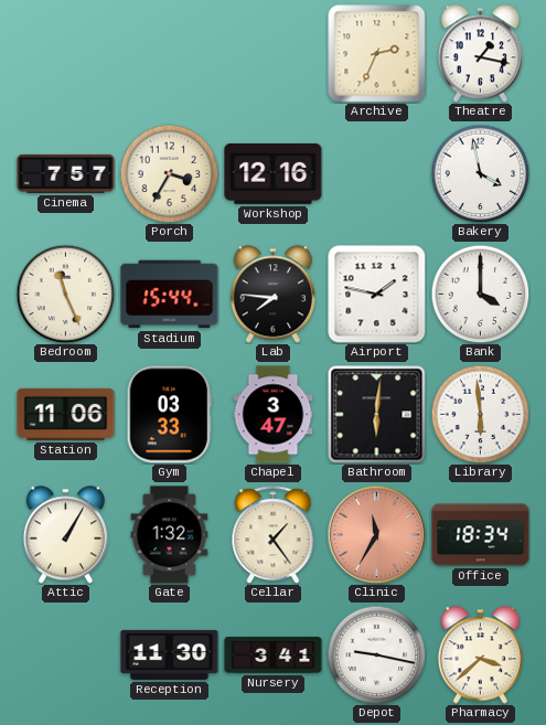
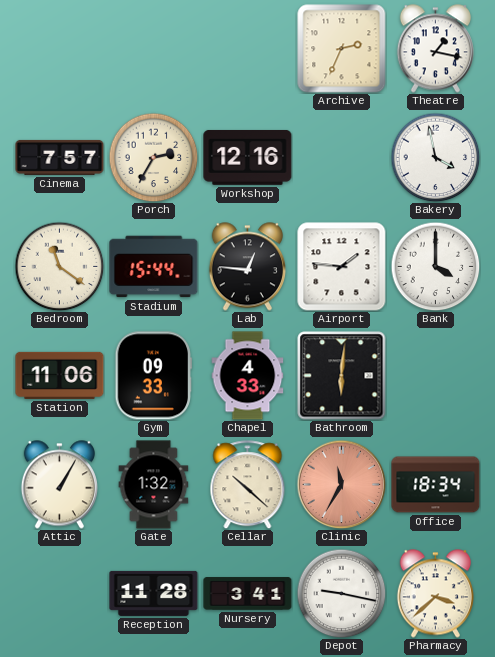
Porch: 3:35 -> 2:35 (153, 157)
Bedroom: 11:26 -> 11:21 (59, 266)
Lab: 7:46 -> 12:46 (247, 267)
Airport: 1:47 -> 1:46 (342, 267)
Gym: 03:33 -> 09:33 (154, 376)
Chapel: 3:47 -> 4:33 (248, 376)
Library: 5:59 -> none (480, 414)
Cellar: 1:24 -> 10:22 (248, 485)
Reception: 11:30 -> 11:28 (154, 593)
